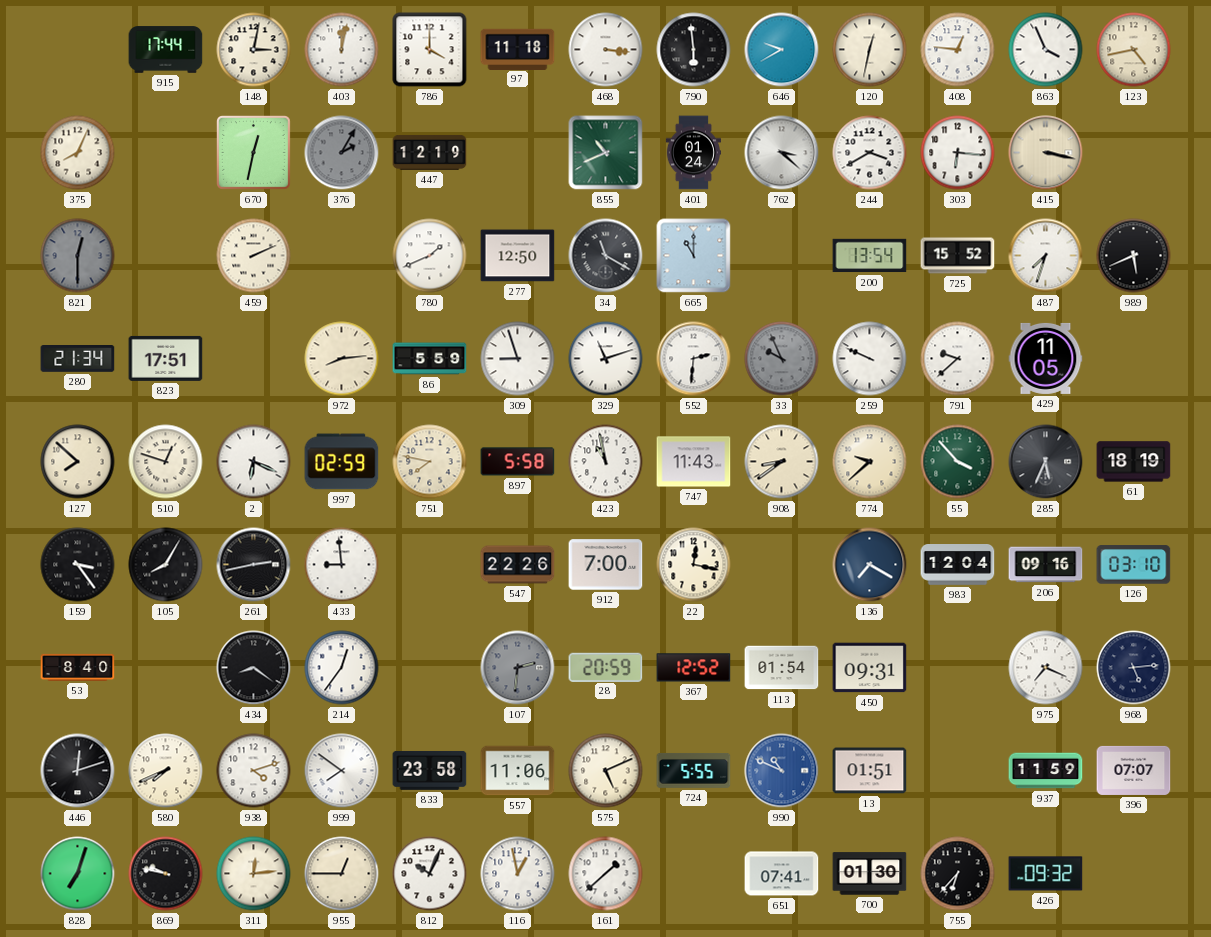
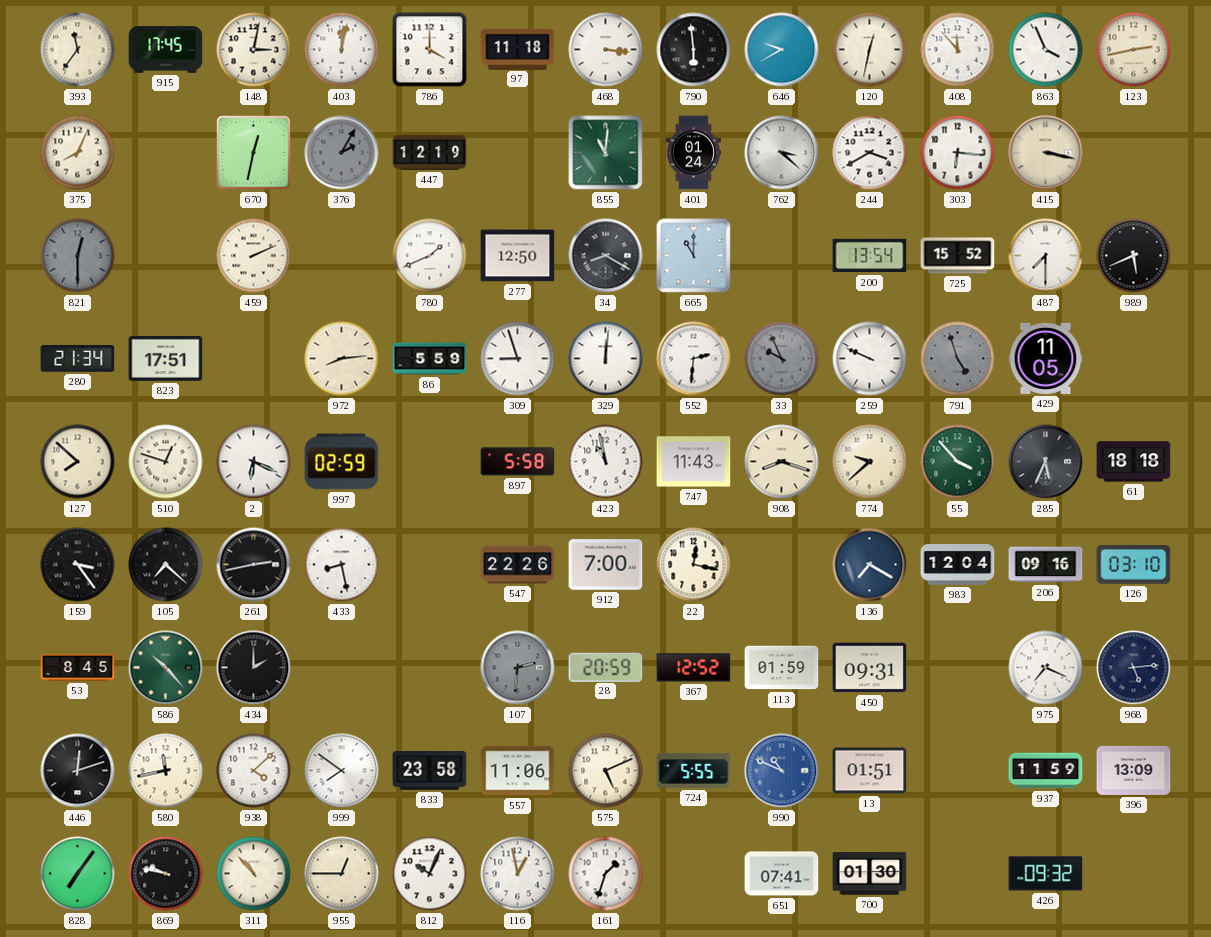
393: none -> 11:36 (78, 50)
915: 17:44 -> 17:45 (166, 50)
408: 12:46 -> 11:53 (958, 50)
123: 4:43 -> 2:43 (1134, 50)
855: 10:41 -> 11:01 (606, 153)
34: 11:20 -> 8:20 (606, 256)
487: 7:33 -> 7:30 (1046, 256)
329: 11:12 -> 12:01 (606, 359)
791: 9:38 -> 4:57 (958, 359)
791 dial: white -> grey (958, 359)
751: 7:47 -> none (430, 462)
908: 8:39 -> 8:18 (782, 462)
61: 18:19 -> 18:18 (1134, 462)
105: 8:05 -> 7:22 (166, 565)
433: 8:59 -> 8:28 (342, 565)
53: 8:40 -> 8:45 (78, 667)
586: none -> 10:23 (166, 668)
434: 8:21 -> 2:00 (254, 668)
214: 12:36 -> none (342, 668)
113: 01:54 -> 01:59 (782, 668)
580: 7:41 -> 11:43 (166, 771)
938: 4:12 -> 4:08 (254, 771)
396: 07:07 -> 13:09 (1134, 770)
828: 7:03 -> 7:06 (78, 874)
311: 12:14 -> 10:53 (254, 874)
161: 1:38 -> 1:33 (606, 874)
755: 6:37 -> none (958, 874)
